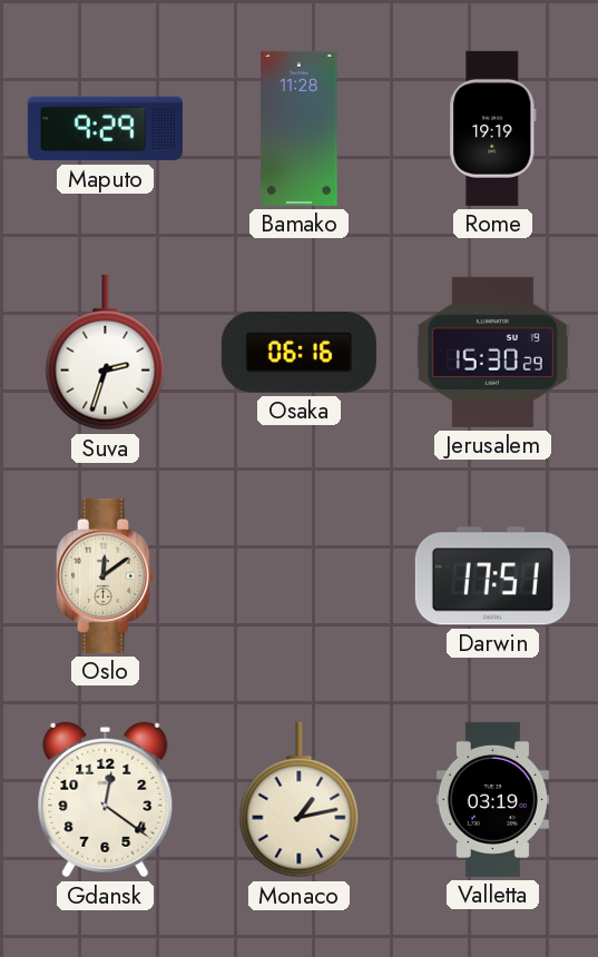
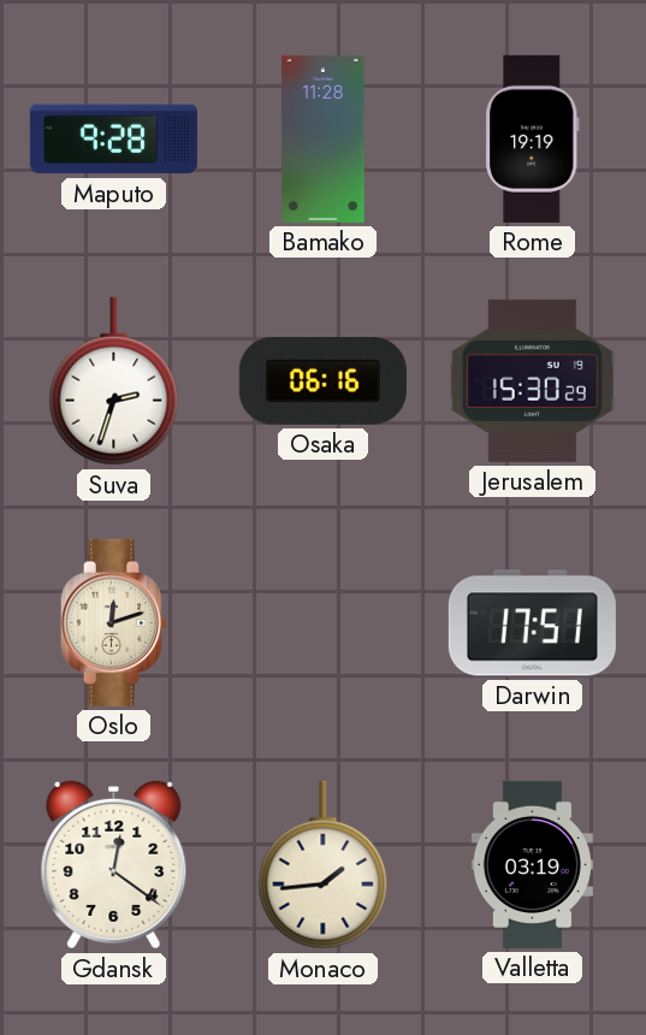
Maputo: 9:29 -> 9:28 (113, 140)
Oslo: 12:09 -> 12:12 (113, 622)
Monaco: 1:13 -> 1:44 (324, 865)
